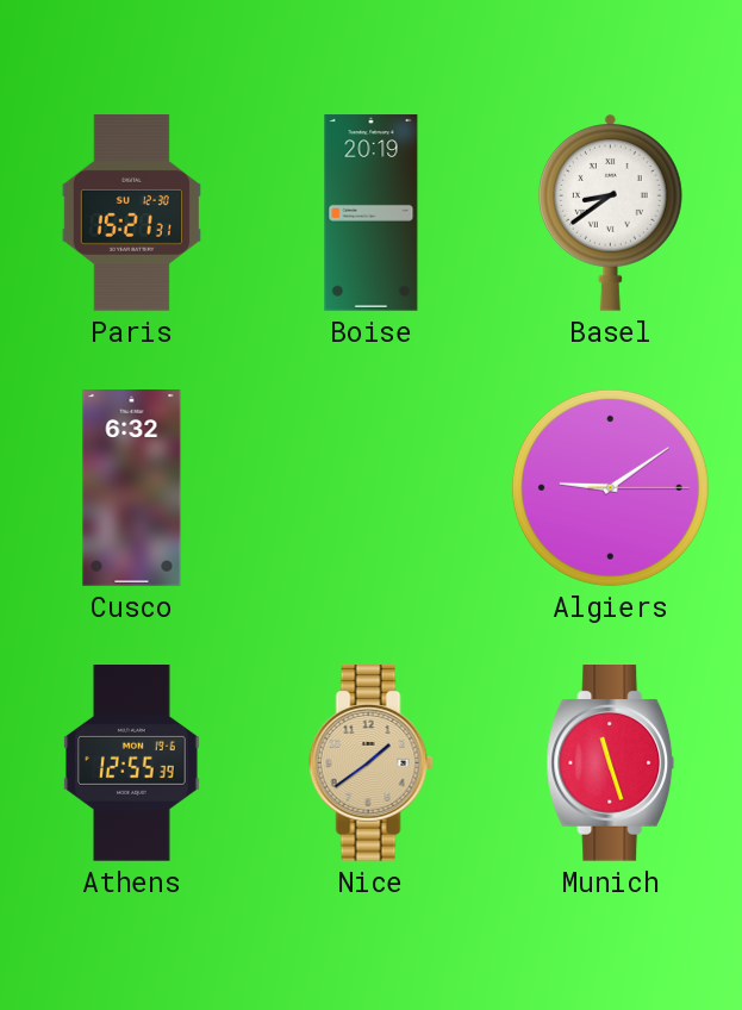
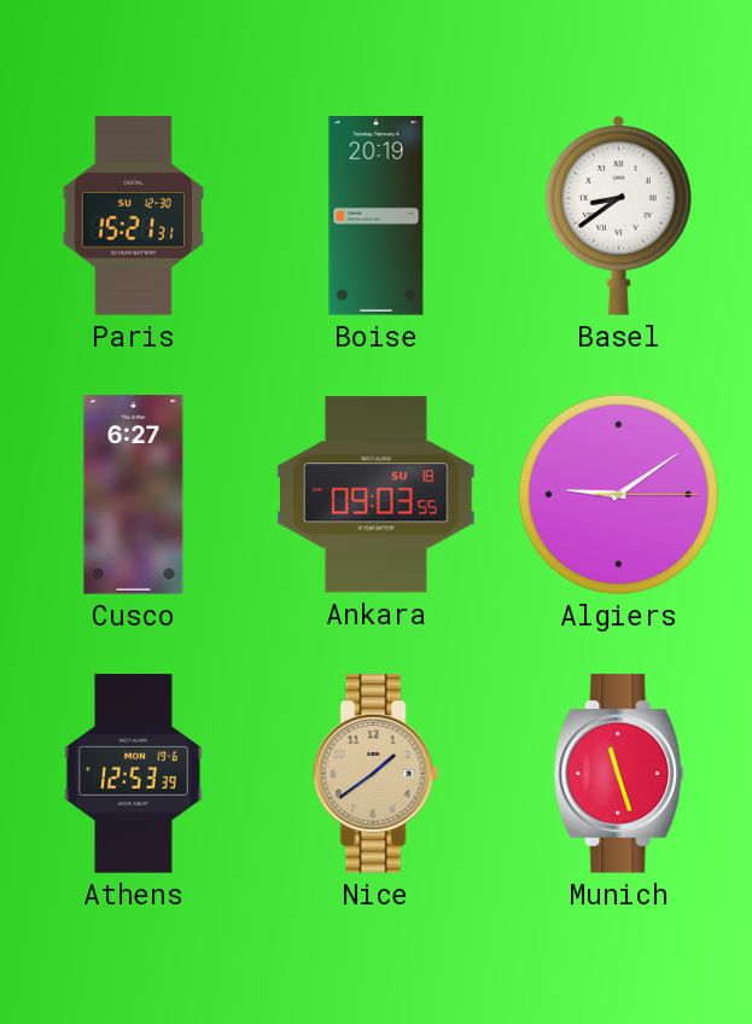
Cusco: 6:32 -> 6:27 (134, 495)
Ankara: none -> 09:03 (377, 495)
Athens: 12:55 -> 12:53 (134, 774)
